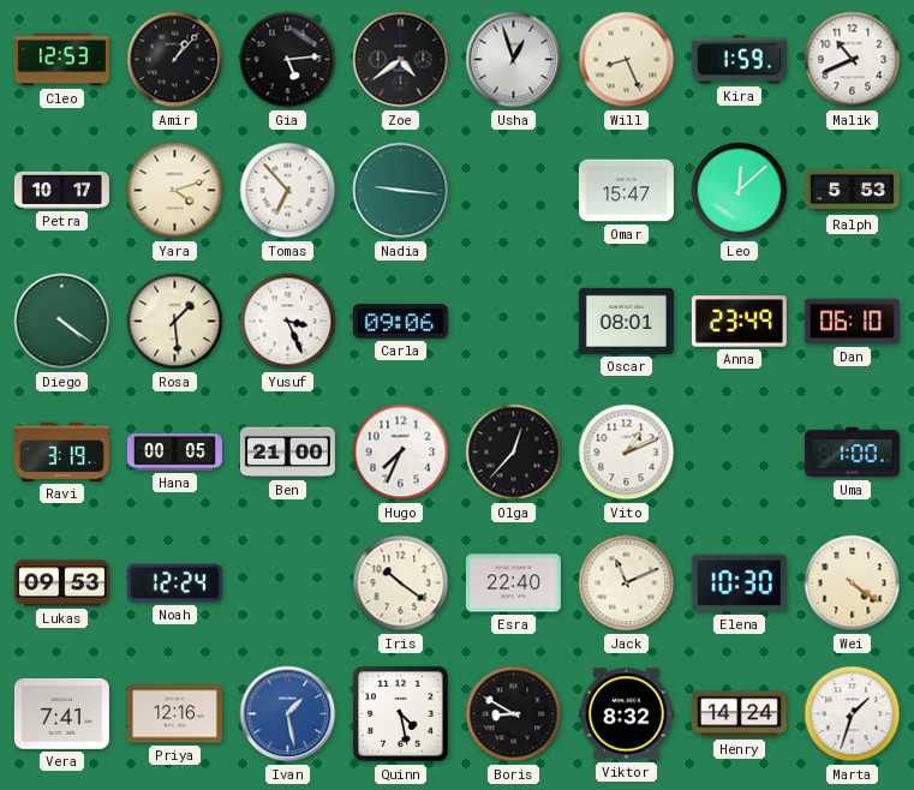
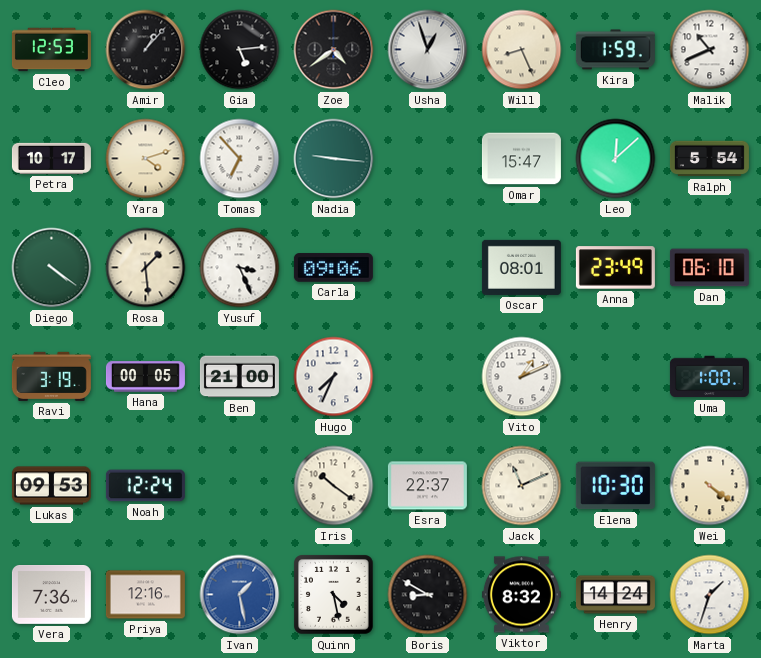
Ralph: 5:53 -> 5:54 (709, 159)
Olga: 12:37 -> none (514, 453)
Esra: 22:40 -> 22:37 (427, 486)
Vera: 7:41 -> 7:36 (51, 595)
